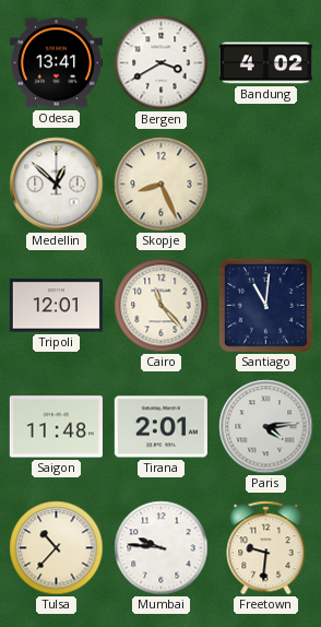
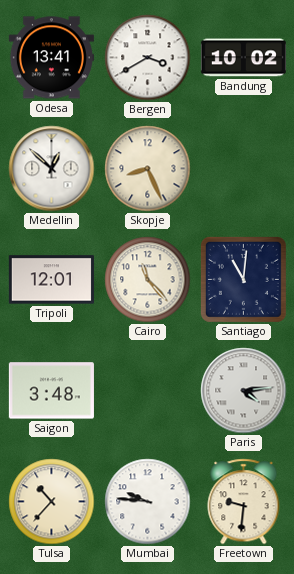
Bandung: 4:02 -> 10:02 (243, 58)
Saigon: 11:48 -> 3:48 (51, 391)
Tirana: 2:01 -> none (160, 427)
